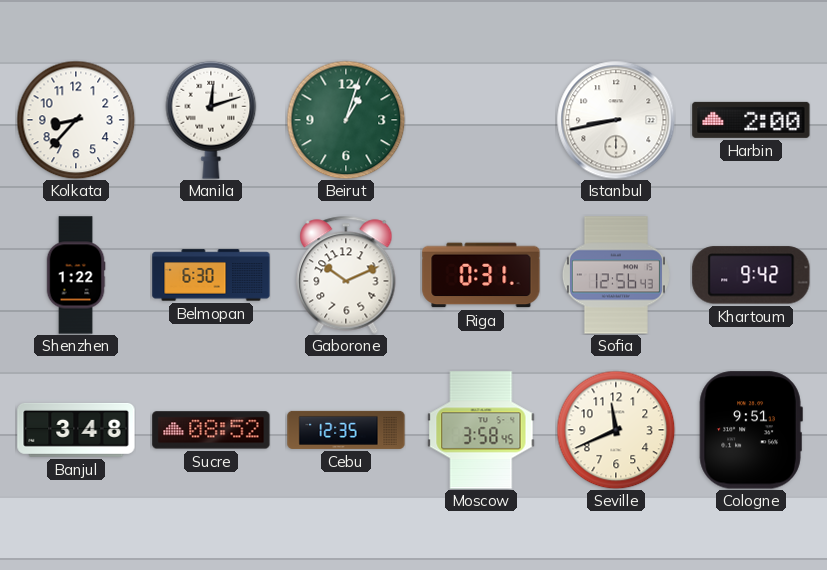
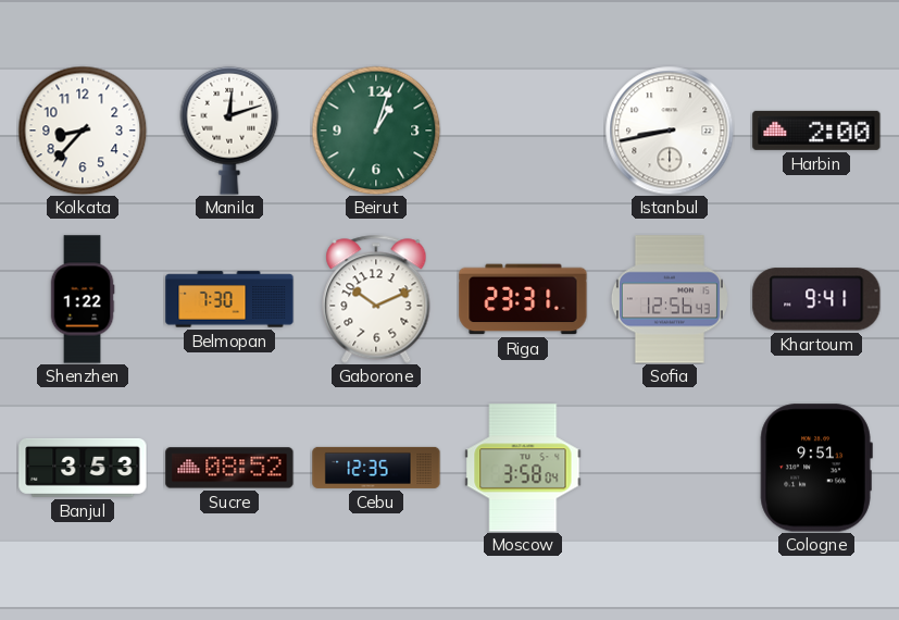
Belmopan: 6:30 -> 7:30 (229, 299)
Riga: 0:31 -> 23:31 (523, 299)
Khartoum: 9:42 -> 9:41 (816, 299)
Banjul: 3:48 -> 3:53 (83, 468)
Moscow: 3:58:45 -> 3:58:04 (523, 468)
Seville: 11:41 -> none (616, 430)
